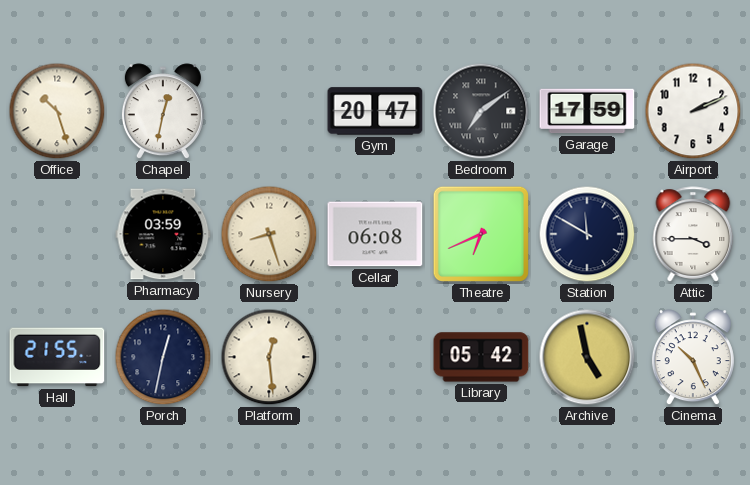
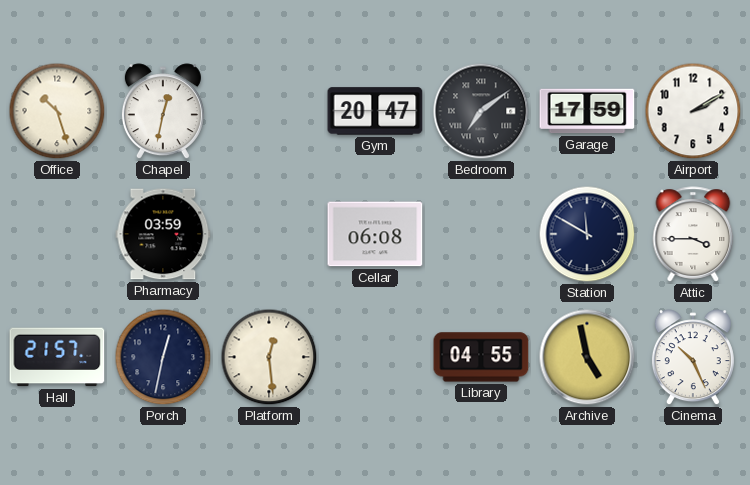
Airport: 2:11 -> 2:10 (693, 111)
Nursery: 8:27 -> none (269, 234)
Theatre: 6:41 -> none (481, 234)
Hall: 21:55 -> 21:57 (57, 357)
Library: 05:42 -> 04:55 (481, 357)
